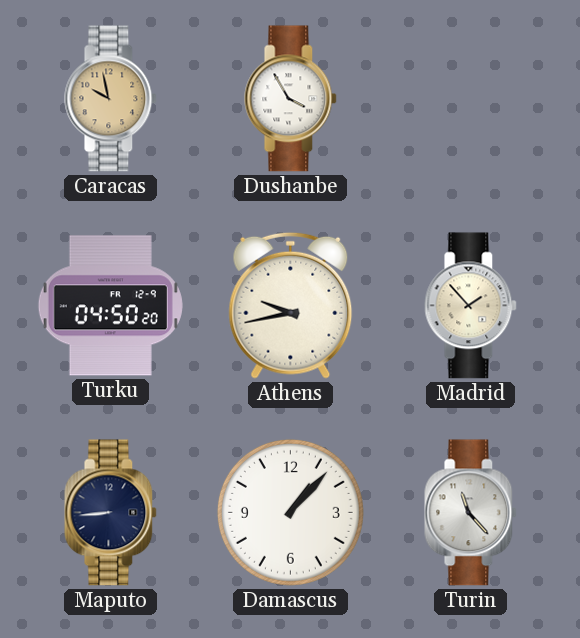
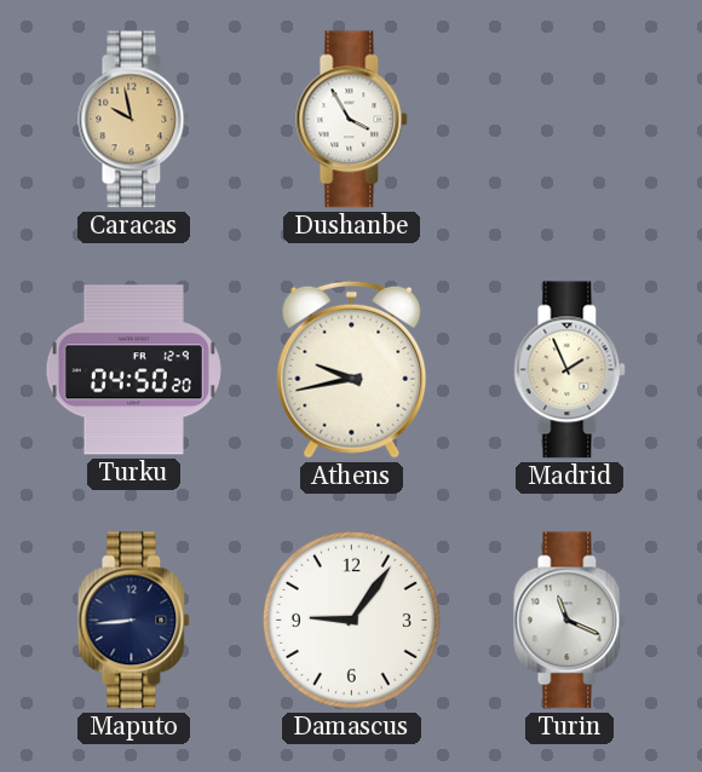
Madrid: 1:53 -> 1:56 (570, 370)
Damascus: 1:07 -> 9:06 (351, 620)
Turin: 11:23 -> 11:19 (570, 621)
